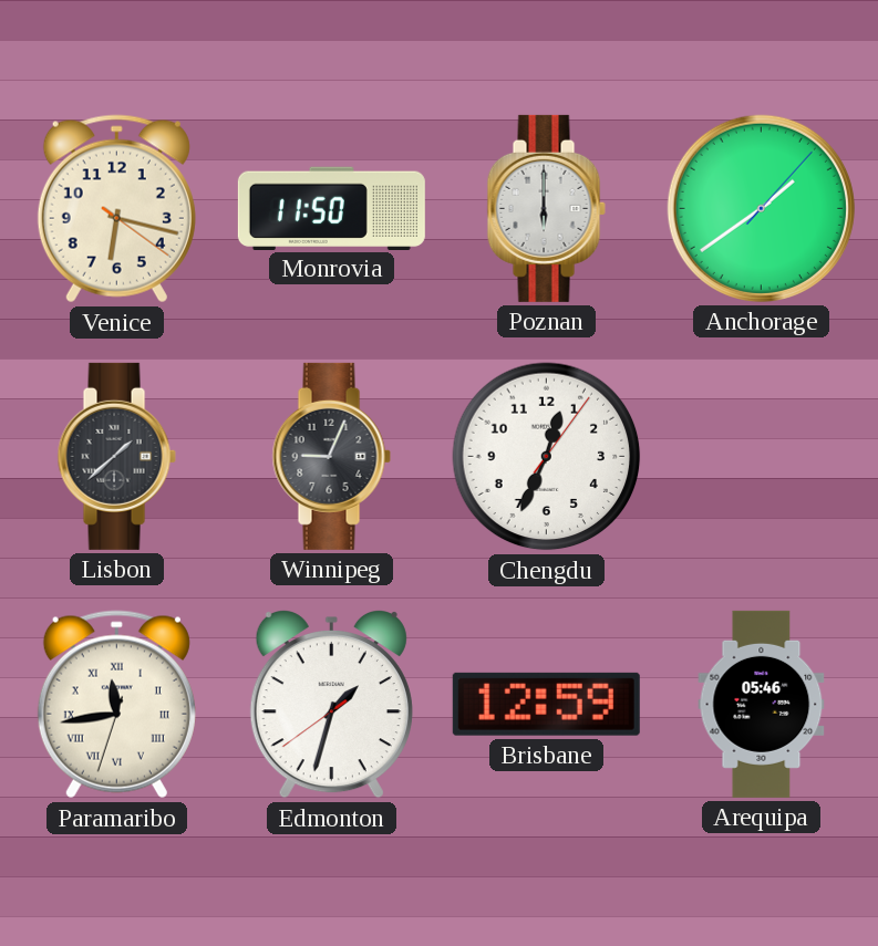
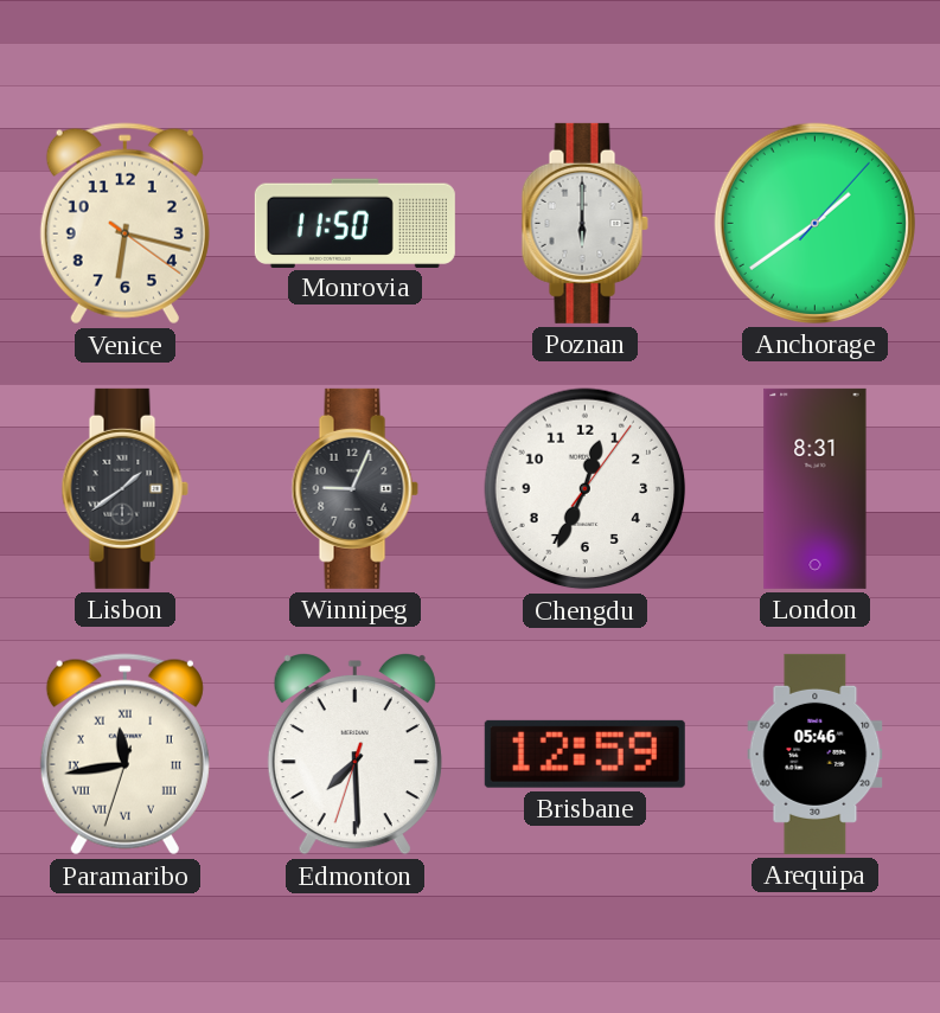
Lisbon: 1:38 -> 1:39 (124, 488)
London: none -> 8:31 (816, 488)
Edmonton: 1:32 -> 7:29 (354, 755)
